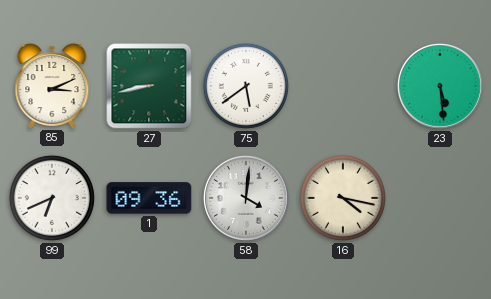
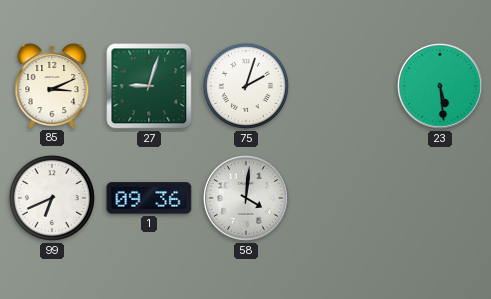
27: 8:43 -> 9:03 (149, 86)
75: 5:39 -> 2:03 (246, 86)
16: 4:17 -> none (343, 198)
